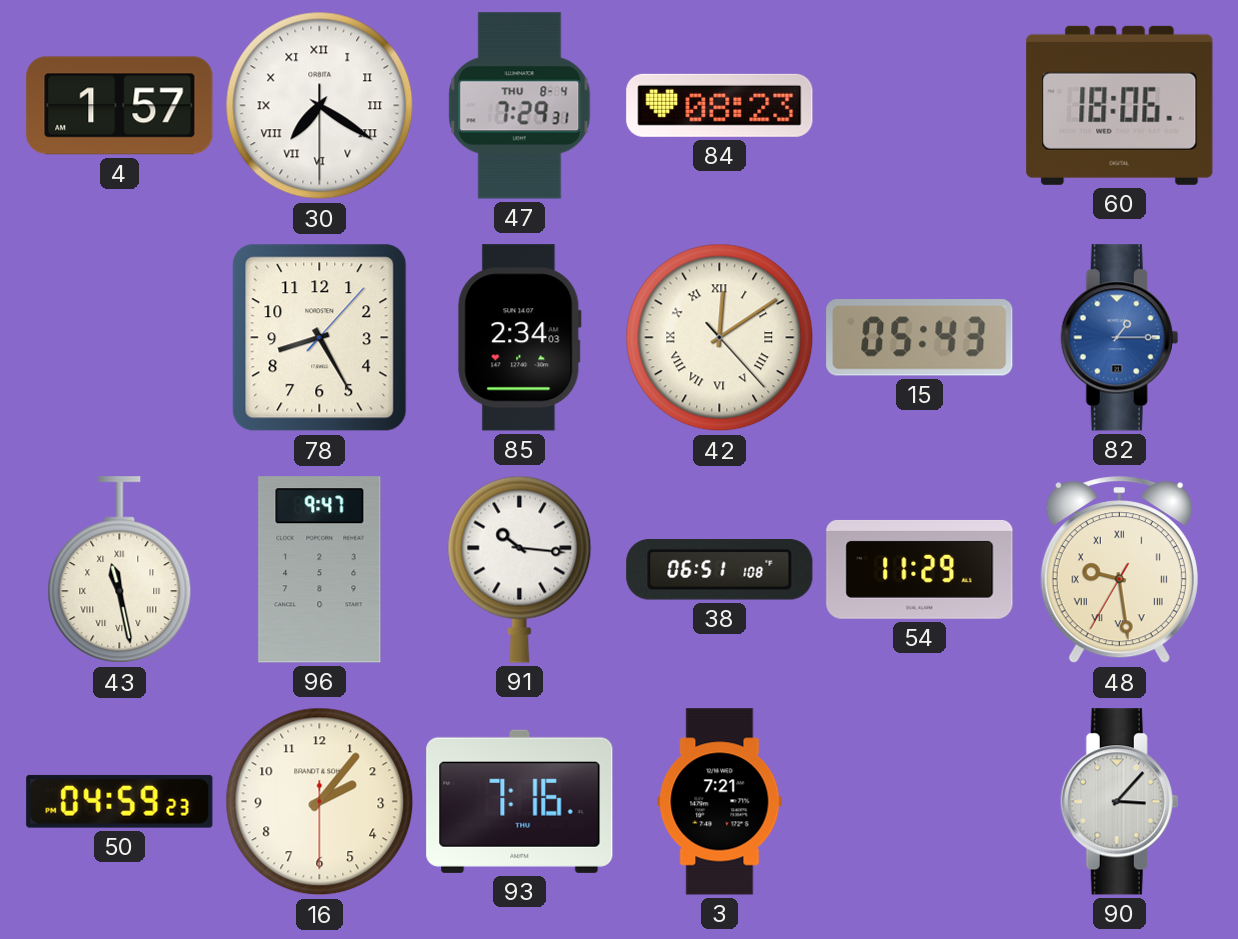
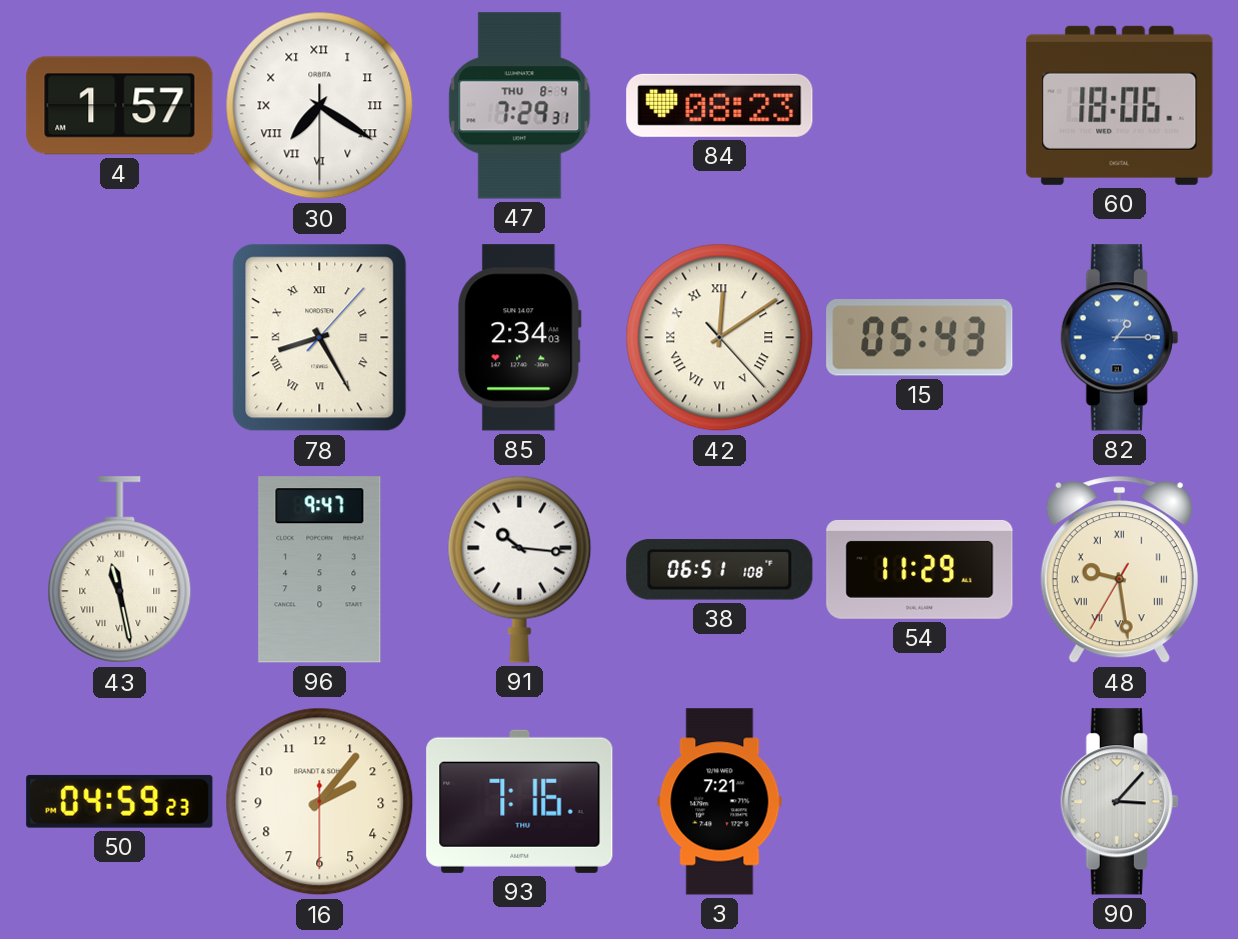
78 numerals: Arabic -> Roman (320, 338)
